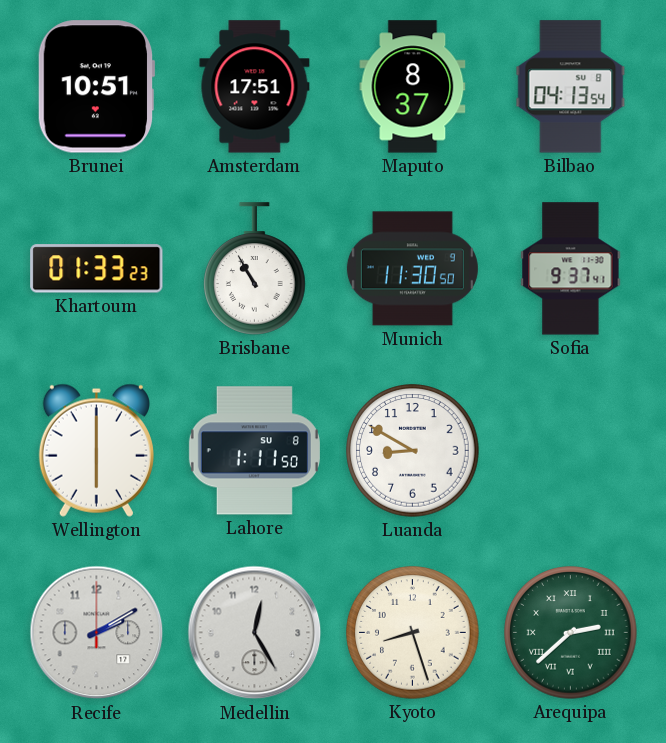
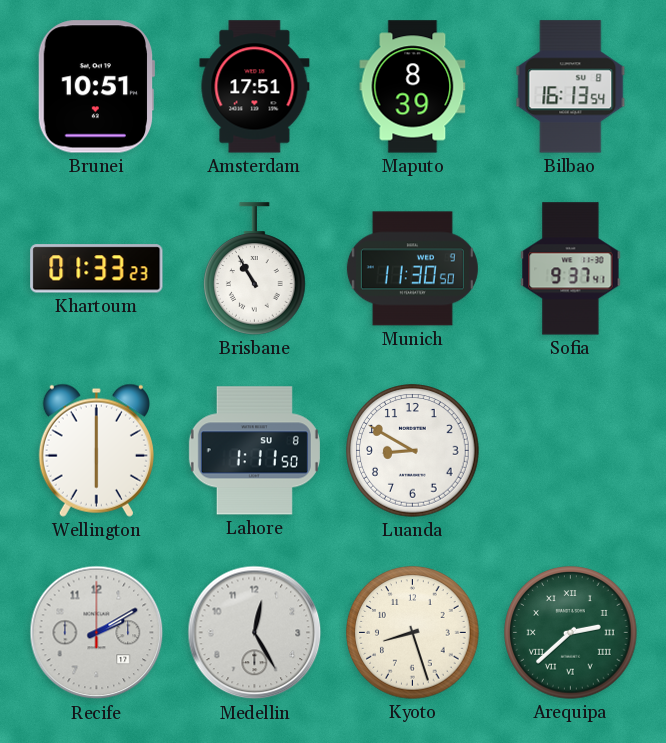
Maputo: 8:37 -> 8:39 (413, 87)
Bilbao: 04:13 -> 16:13 (571, 87)
